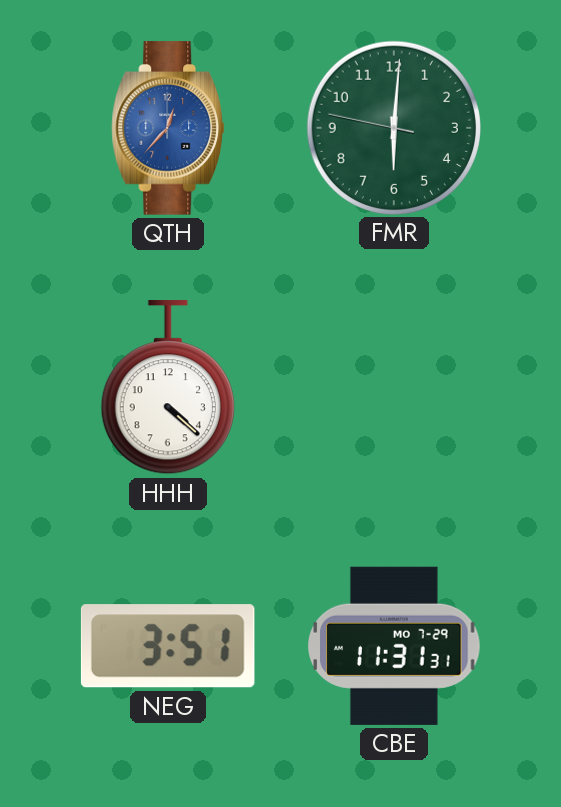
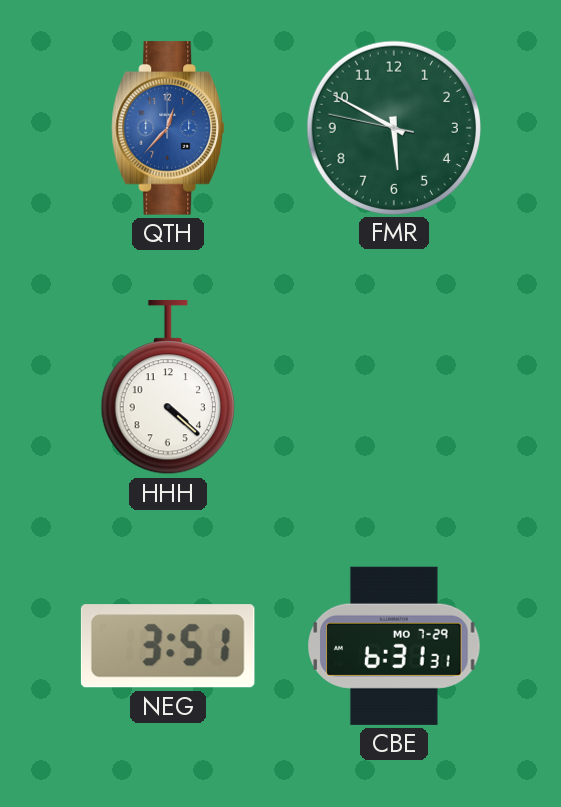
FMR: 6:00 -> 5:49 (393, 127)
CBE: 11:31 -> 6:31 (394, 646)
